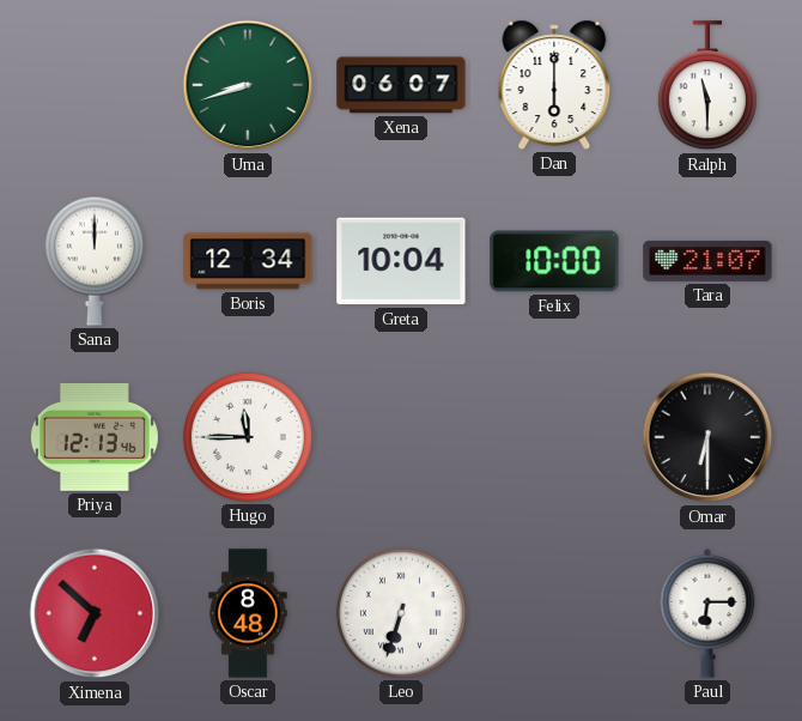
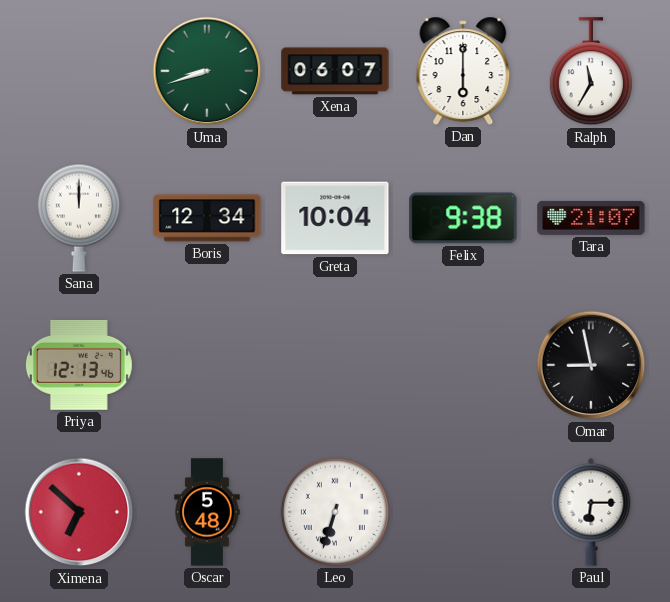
Ralph: 11:30 -> 11:35 (591, 72)
Felix: 10:00 -> 9:38 (463, 218)
Hugo: 11:45 -> none (248, 437)
Omar: 6:30 -> 8:58 (591, 365)
Oscar: 8:48 -> 5:48 (207, 512)
